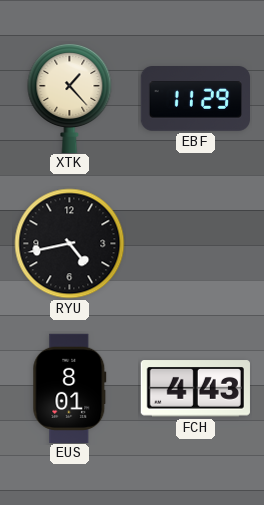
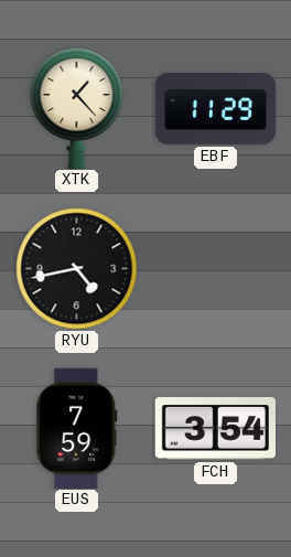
EUS: 8:01 -> 7:59 (77, 428)
FCH: 4:43 -> 3:54 (215, 429)
